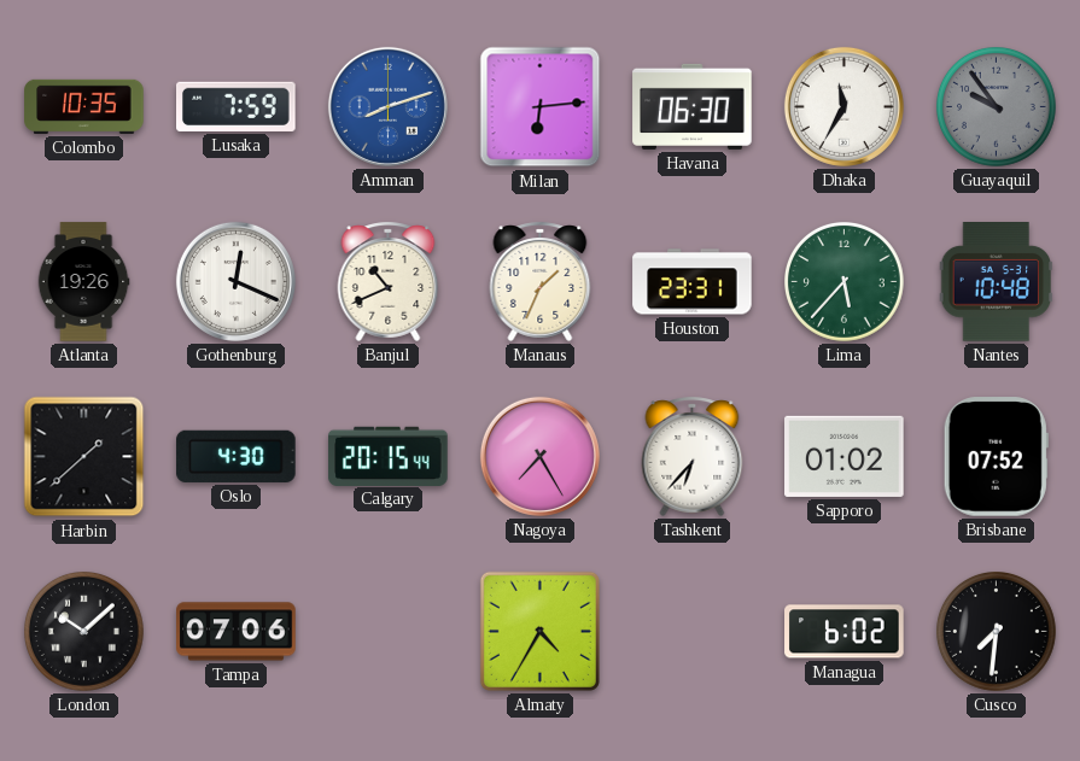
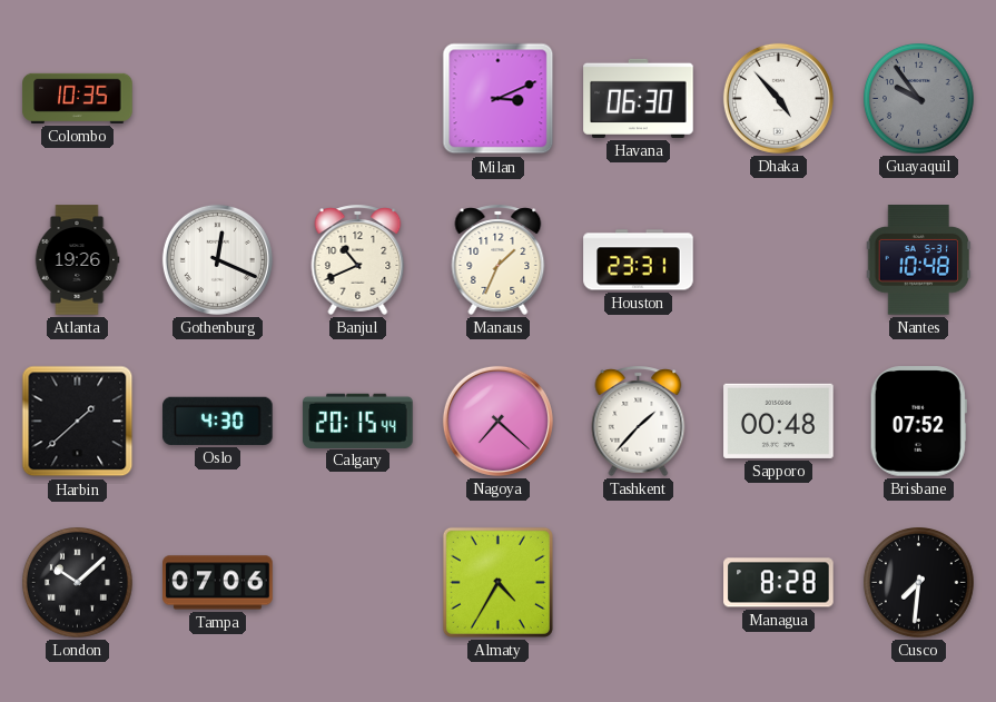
Lusaka: 7:59 -> none (237, 106)
Amman: 8:12 -> none (387, 106)
Milan: 6:14 -> 3:11 (499, 99)
Dhaka: 11:35 -> 4:53 (778, 98)
Lima: 5:37 -> none (845, 282)
Nagoya: 7:25 -> 7:22 (497, 421)
Tashkent: 6:37 -> 1:37 (639, 421)
Sapporo: 01:02 -> 00:48 (779, 421)
Managua: 6:02 -> 8:28 (779, 583)
